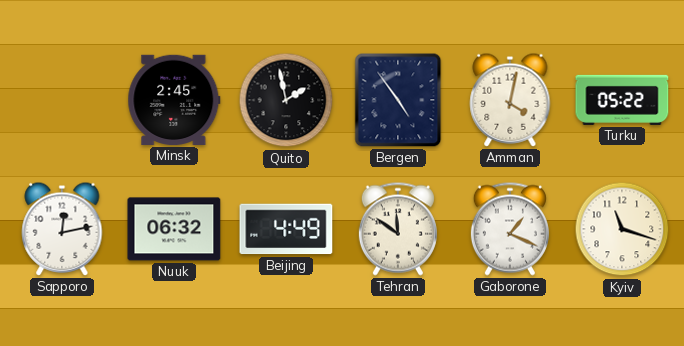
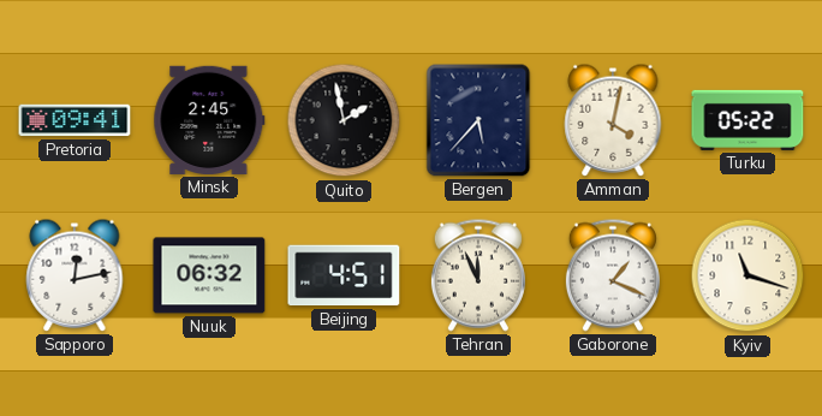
Pretoria: none -> 09:41 (75, 120)
Bergen: 4:54 -> 5:37 (478, 120)
Beijing: 4:49 -> 4:51 (344, 275)
Tehran: 11:51 -> 11:56 (478, 275)
